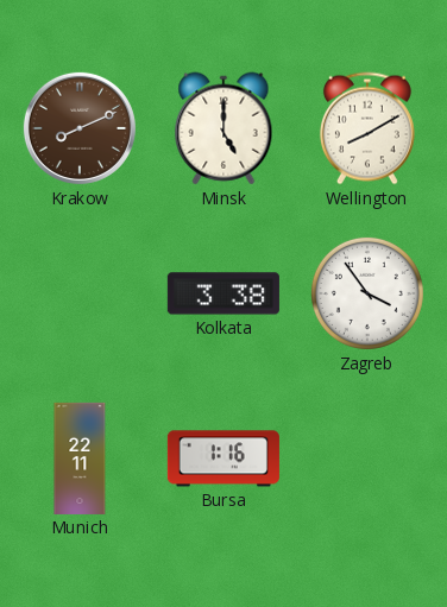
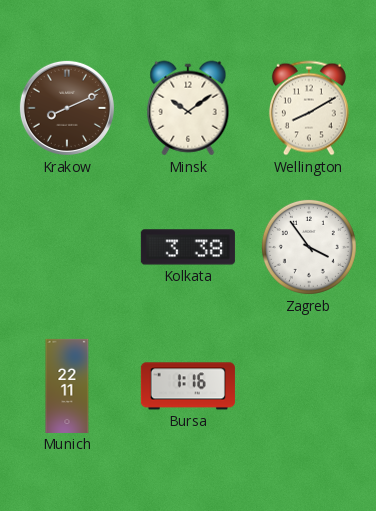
Minsk: 5:00 -> 10:09 (188, 108)
